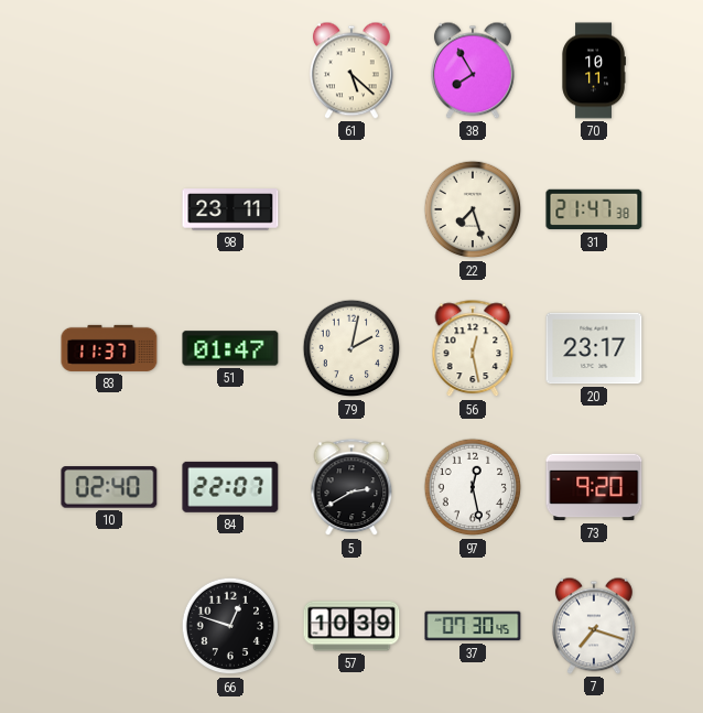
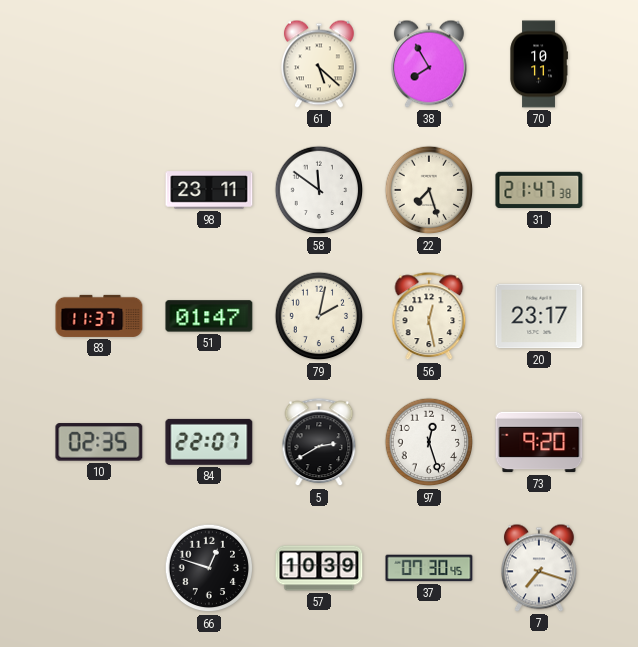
58: none -> 11:51 (319, 190)
10: 02:40 -> 02:35 (99, 442)
97: 12:28 -> 12:27 (429, 442)
